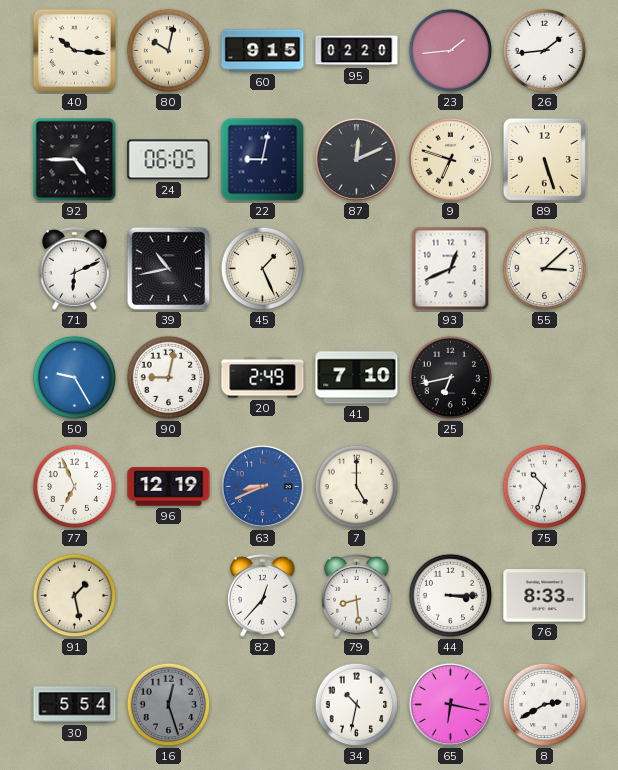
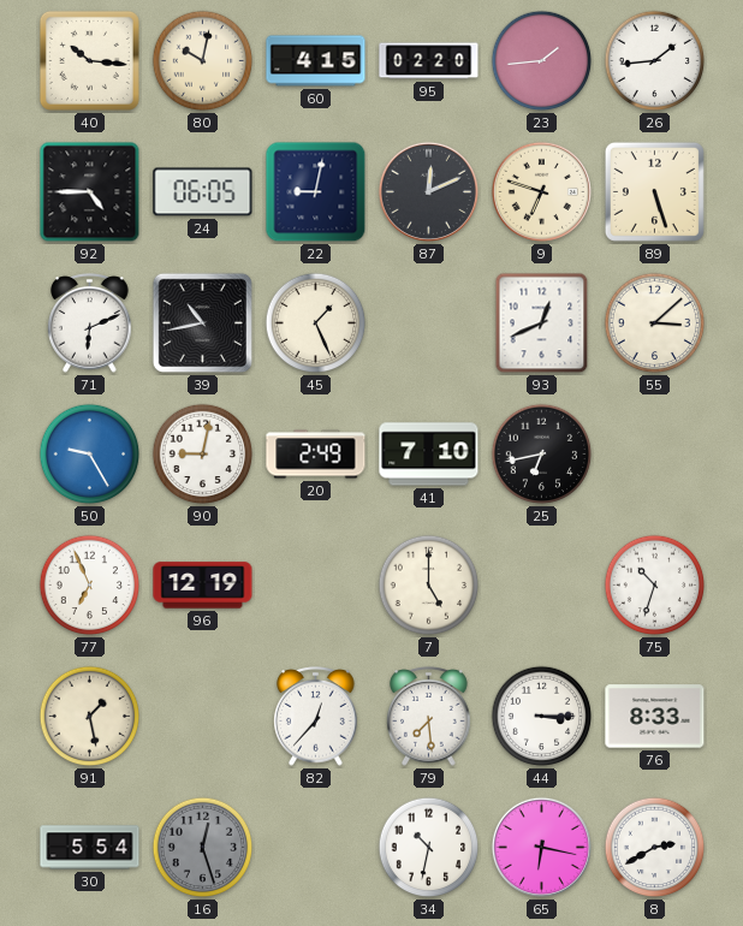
60: 9:15 -> 4:15 (316, 61)
63: 8:41 -> none (262, 486)
79: 8:29 -> 7:29 (429, 717)
